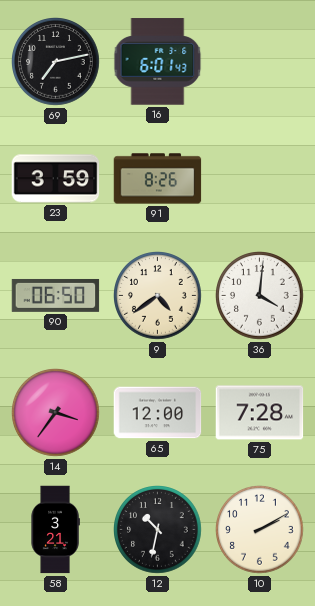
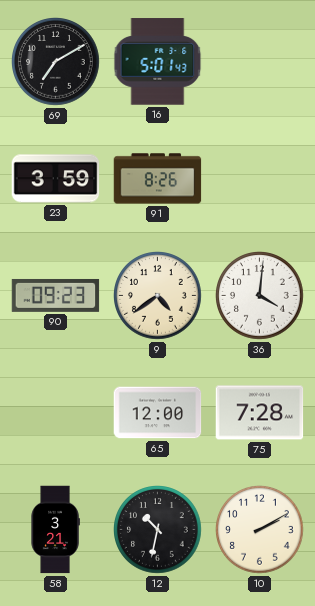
69: 7:13 -> 7:10 (56, 62)
16: 6:01 -> 5:01 (158, 62)
90: 06:50 -> 09:23 (56, 295)
14: 3:36 -> none (56, 413)
